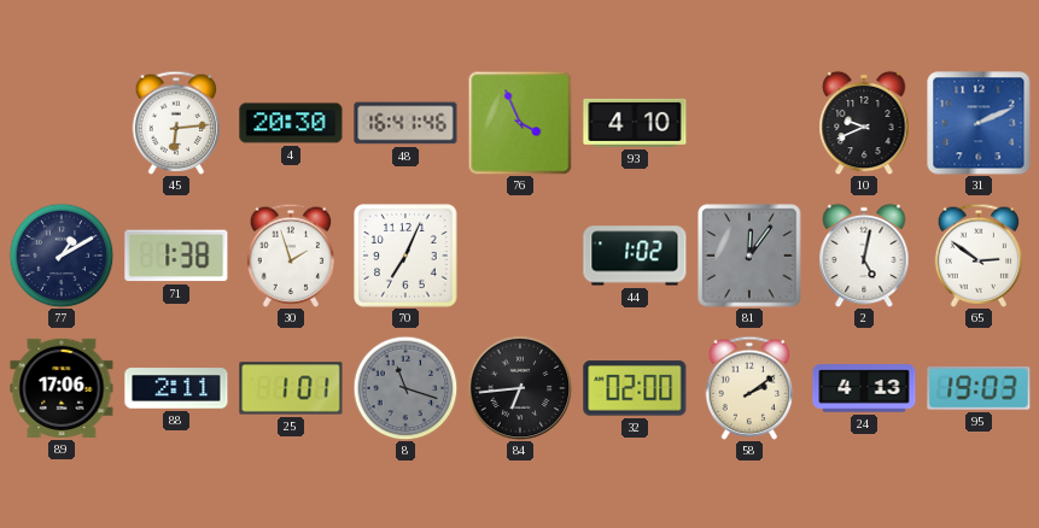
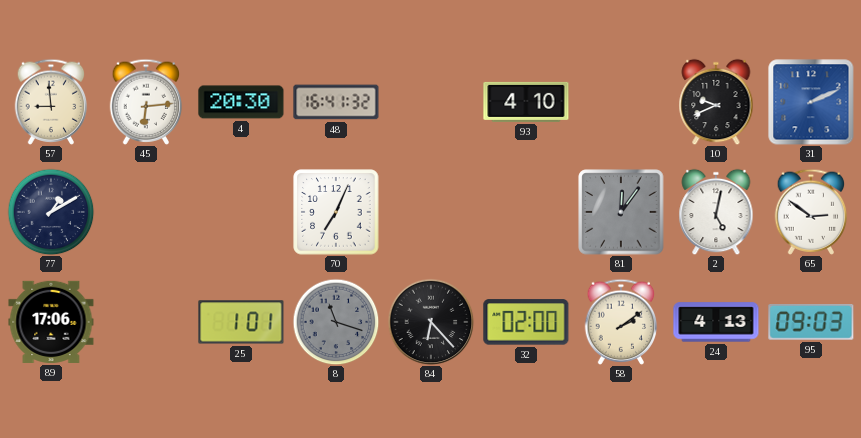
57: none -> 8:59 (51, 102)
48: 16:41:46 -> 16:41:32 (336, 102)
76: 3:56 -> none (520, 123)
71: 1:38 -> none (176, 256)
30: 1:57 -> none (291, 256)
44: 1:02 -> none (635, 256)
88: 2:11 -> none (176, 388)
84: 6:44 -> 6:23 (431, 322)
95: 19:03 -> 09:03 (811, 323)
